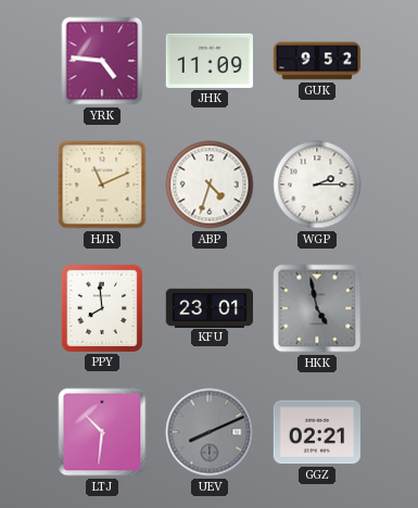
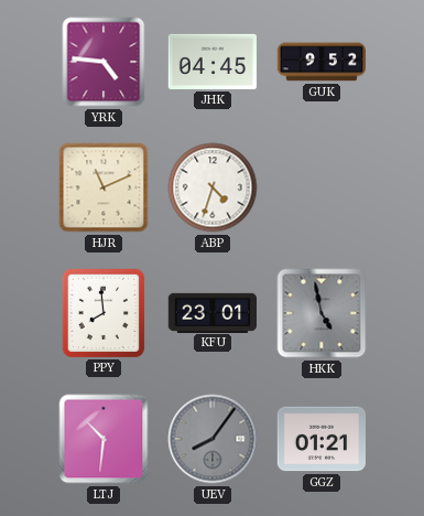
JHK: 11:09 -> 04:45 (211, 62)
WGP: 2:15 -> none (317, 185)
UEV: 8:11 -> 8:06 (213, 439)
GGZ: 02:21 -> 01:21 (320, 439)
